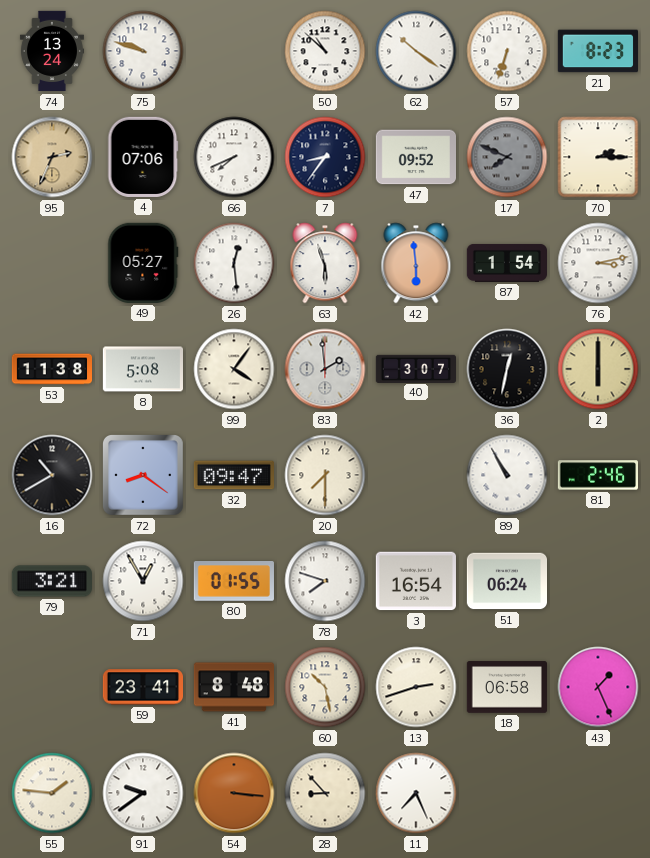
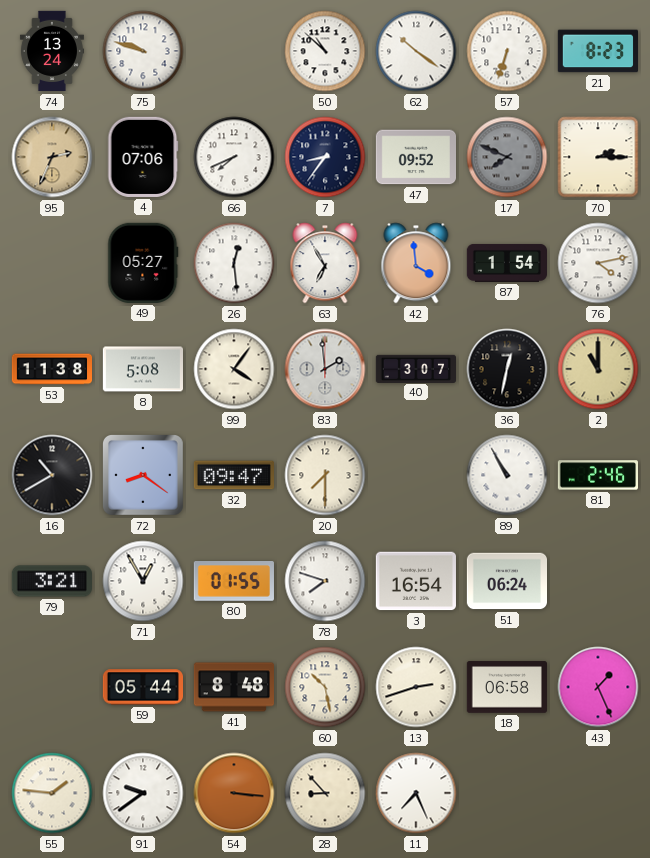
63: 5:57 -> 6:55 (325, 263)
42: 5:59 -> 3:59 (416, 263)
76: 3:13 -> 4:13 (598, 263)
2: 6:00 -> 11:00 (598, 369)
59: 23:41 -> 05:44 (142, 687)
